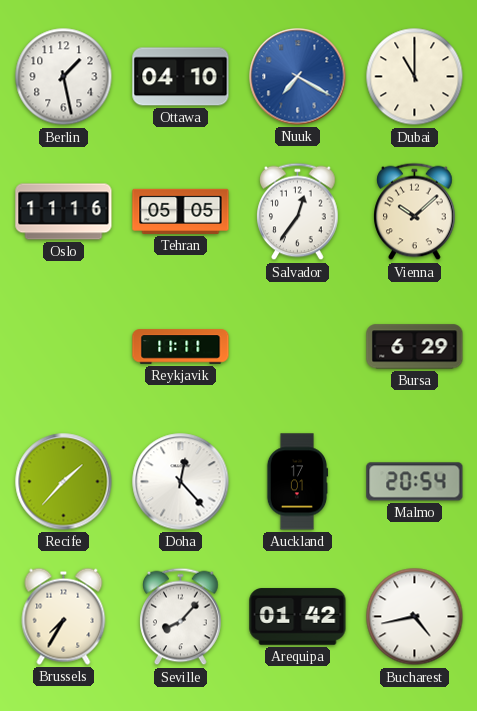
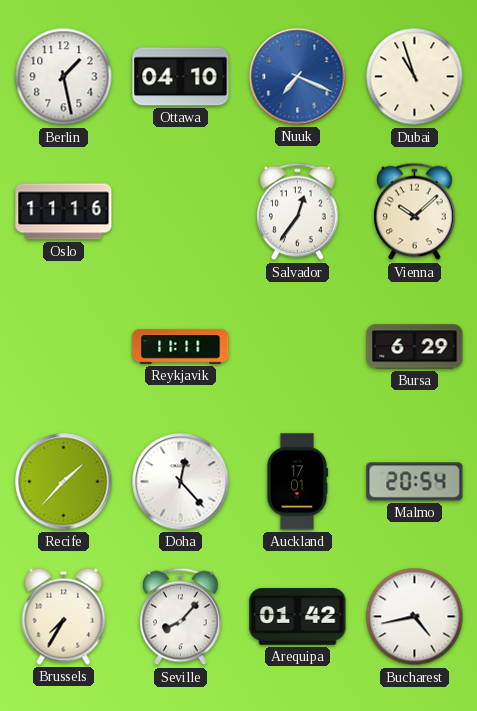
Nuuk: 7:20 -> 7:19 (298, 77)
Dubai: 11:00 -> 10:57 (415, 77)
Tehran: 05:05 -> none (181, 211)
